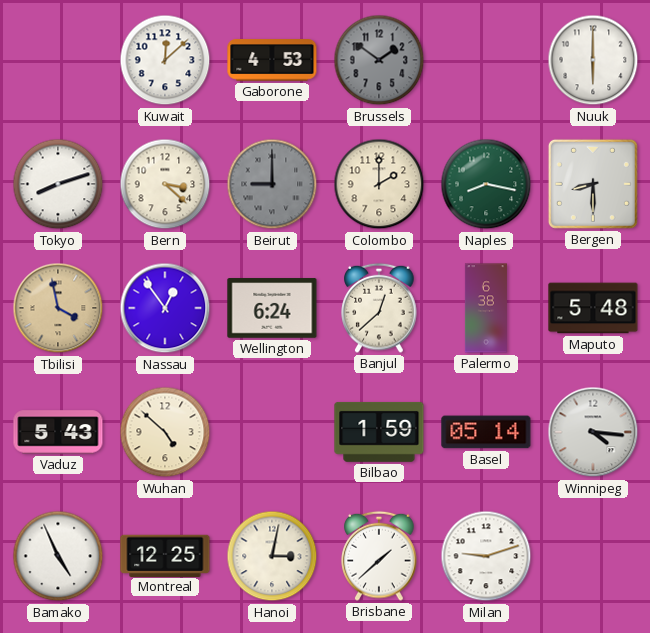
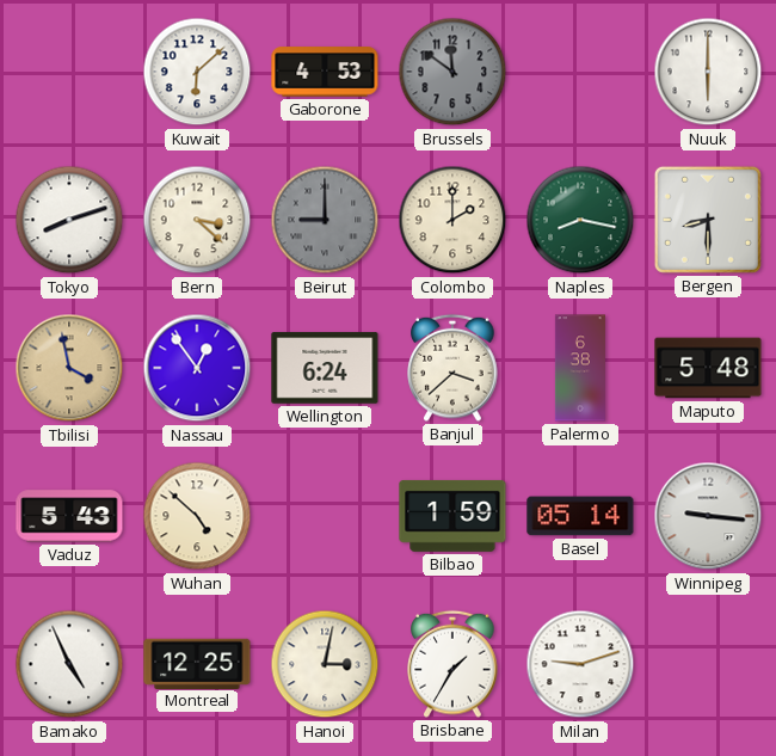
Kuwait: 12:08 -> 6:08 (197, 72)
Brussels: 1:51 -> 11:51 (452, 72)
Banjul: 12:38 -> 3:38 (452, 368)
Winnipeg: 4:16 -> 9:16 (708, 516)
Brisbane: 1:38 -> 1:35 (452, 664)
